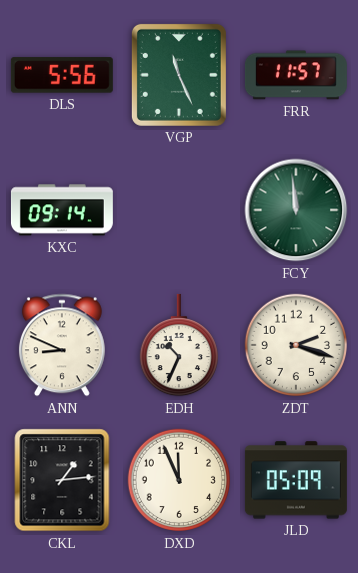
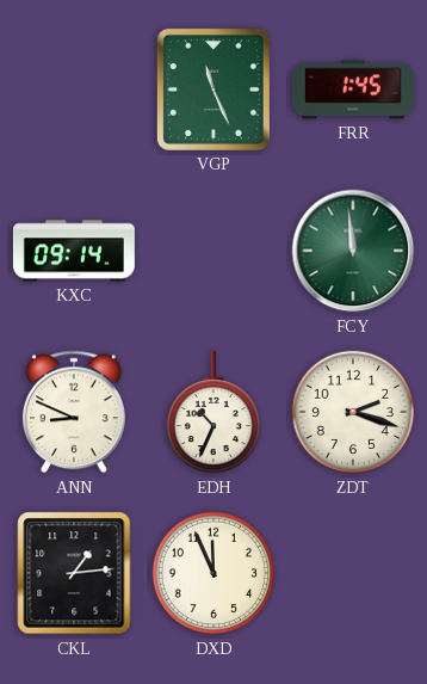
DLS: 5:56 -> none (62, 75)
FRR: 11:57 -> 1:45 (353, 90)
JLD: 05:09 -> none (296, 480)
